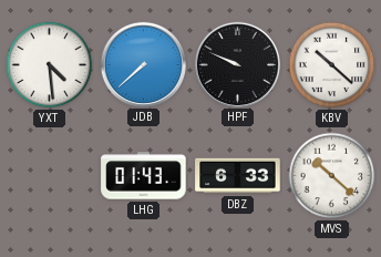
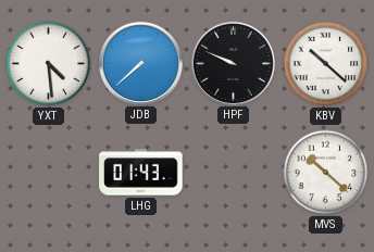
DBZ: 6:33 -> none (238, 176)
